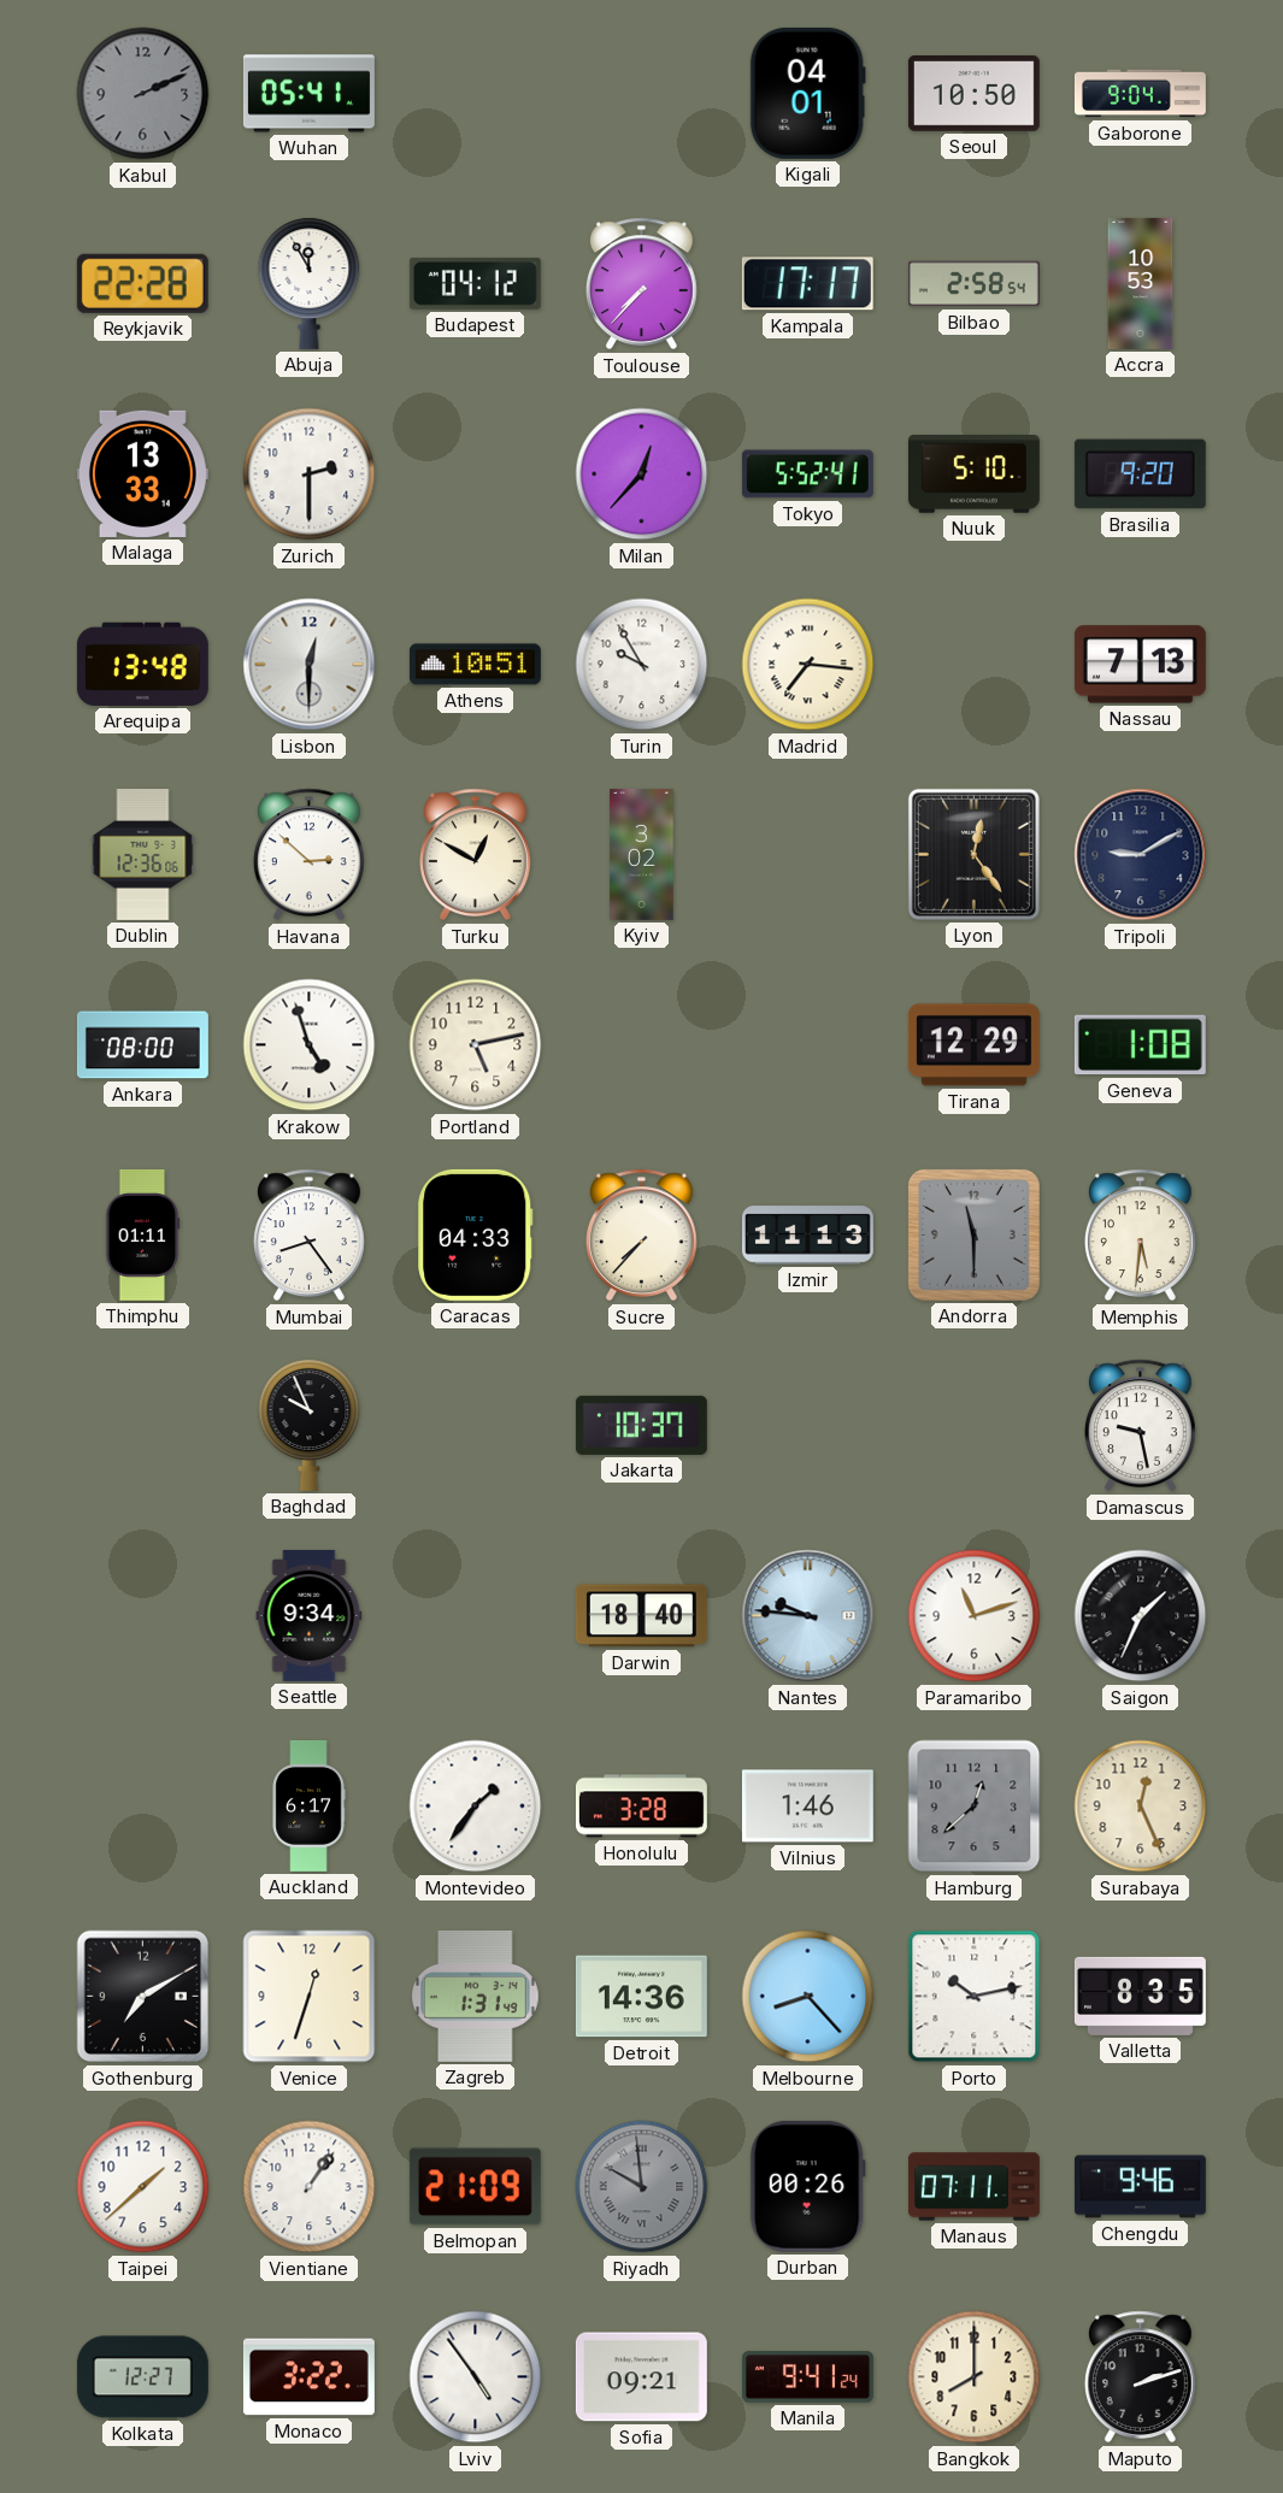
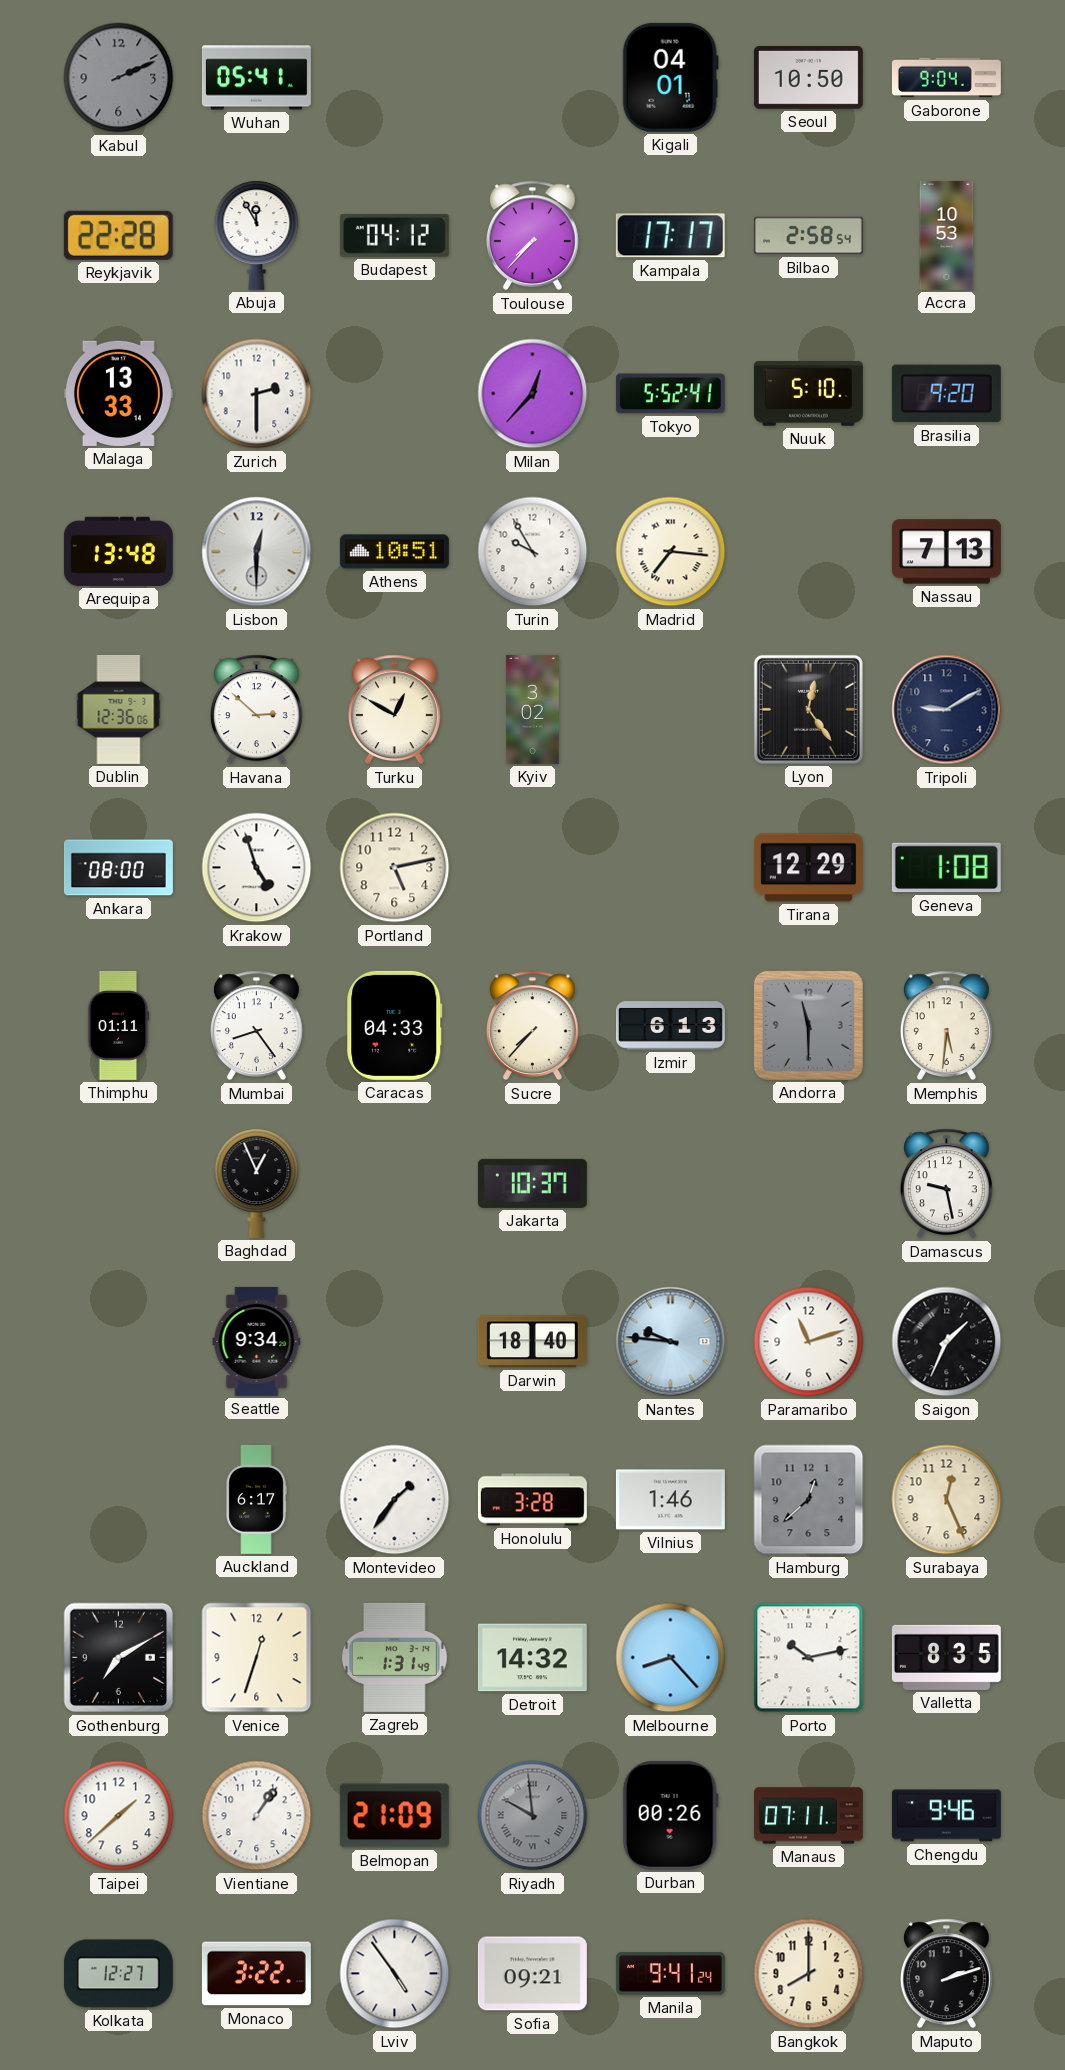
Izmir: 11:13 -> 6:13 (670, 1026)
Baghdad: 9:56 -> 12:56 (257, 1183)
Detroit: 14:36 -> 14:32 (532, 1658)
